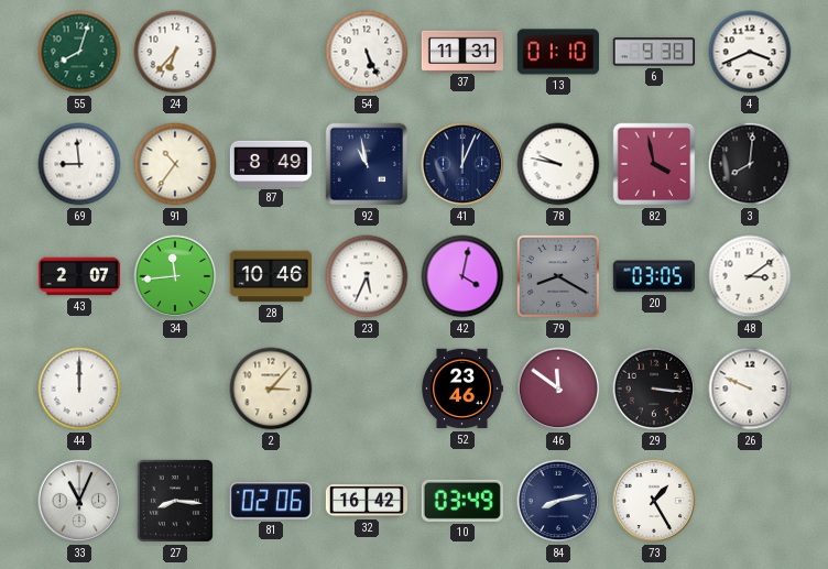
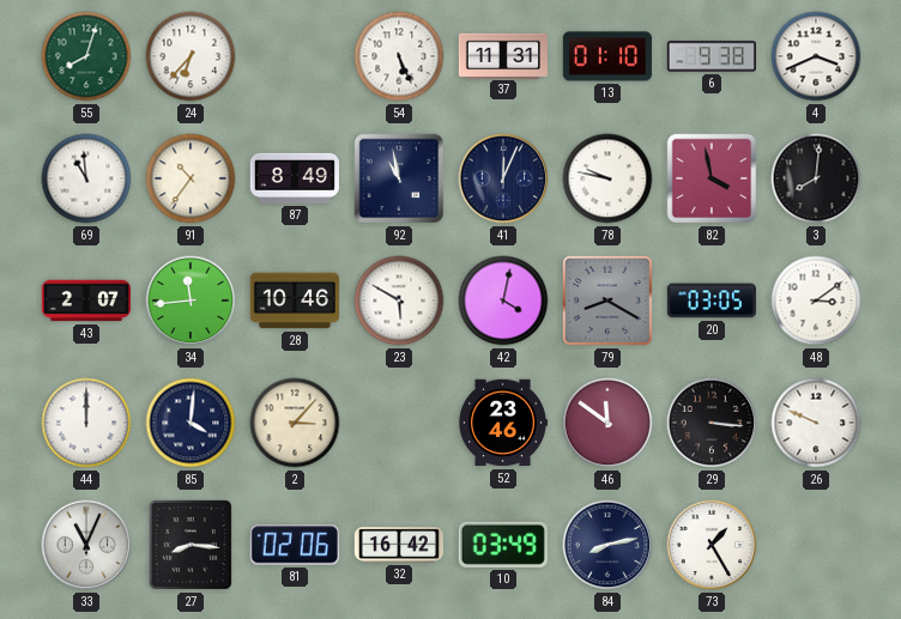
69: 8:59 -> 10:59 (86, 178)
23: 5:34 -> 5:50 (399, 301)
85: none -> 4:01 (191, 423)
